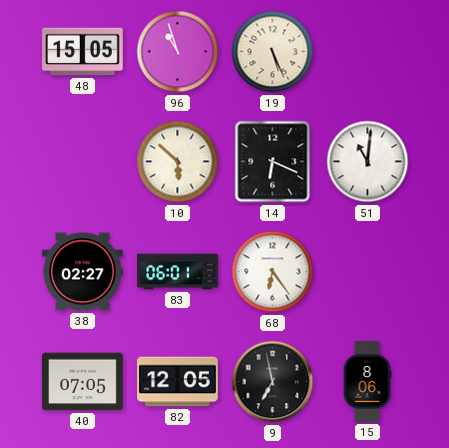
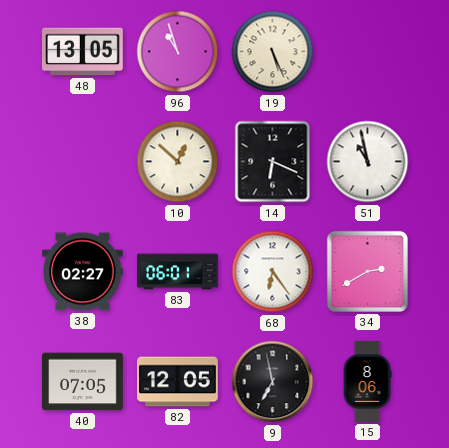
48: 15:05 -> 13:05 (83, 52)
10: 5:52 -> 12:52 (178, 162)
51: 11:01 -> 10:58 (368, 162)
34: none -> 2:40 (367, 271)
